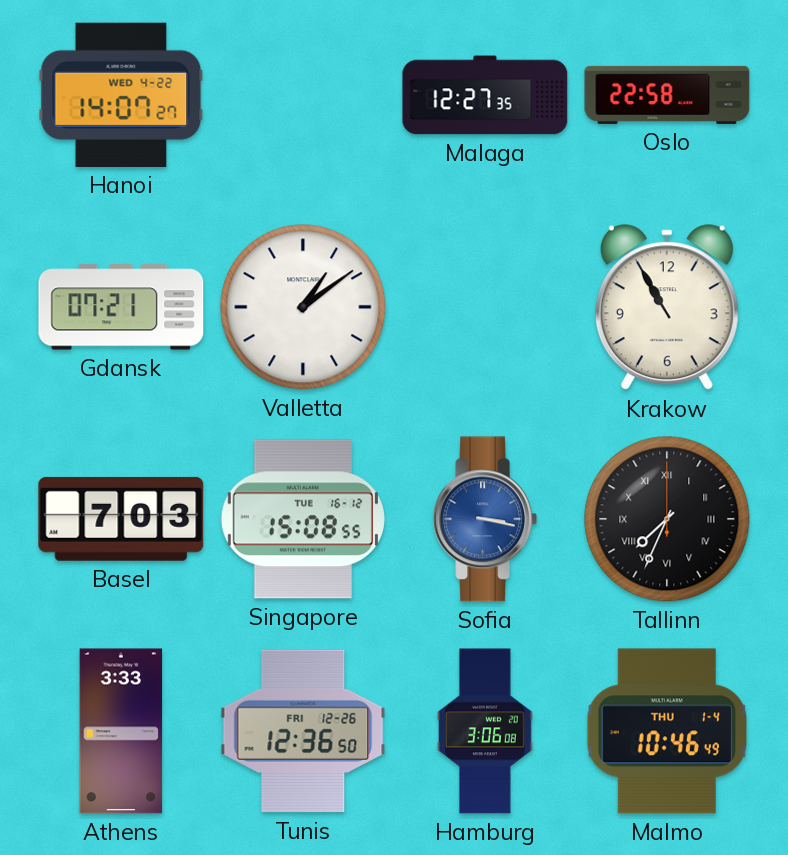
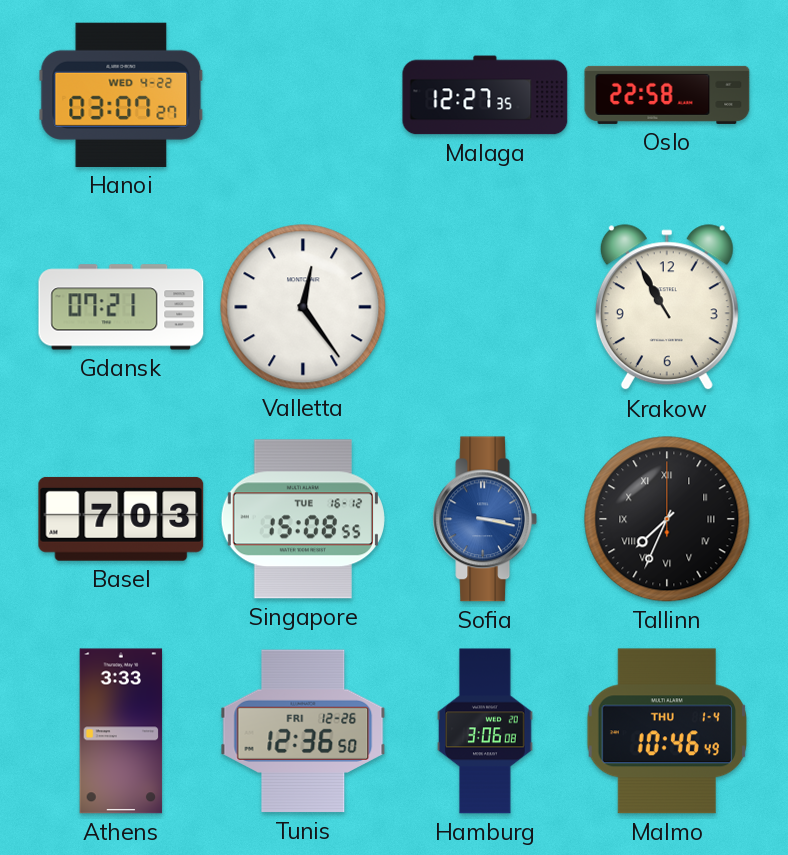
Hanoi: 14:07 -> 03:07 (121, 95)
Valletta: 1:09 -> 12:24 (303, 307)
